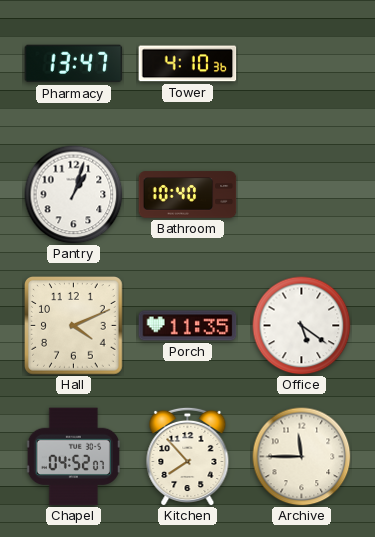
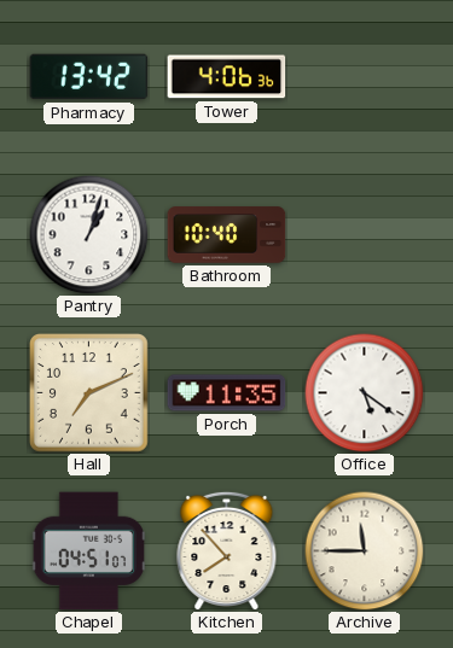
Pharmacy: 13:47 -> 13:42 (89, 77)
Tower: 4:10 -> 4:06 (227, 77)
Hall: 4:11 -> 7:11 (89, 393)
Chapel: 04:52 -> 04:51 (88, 551)
